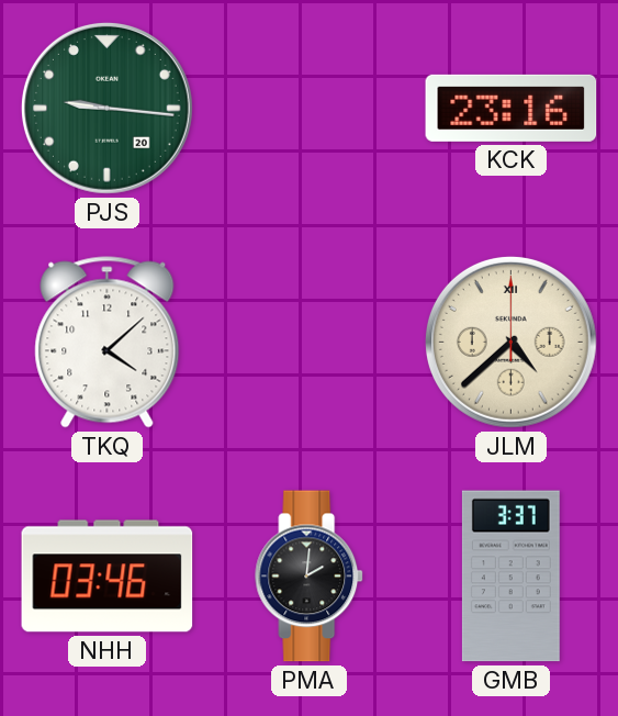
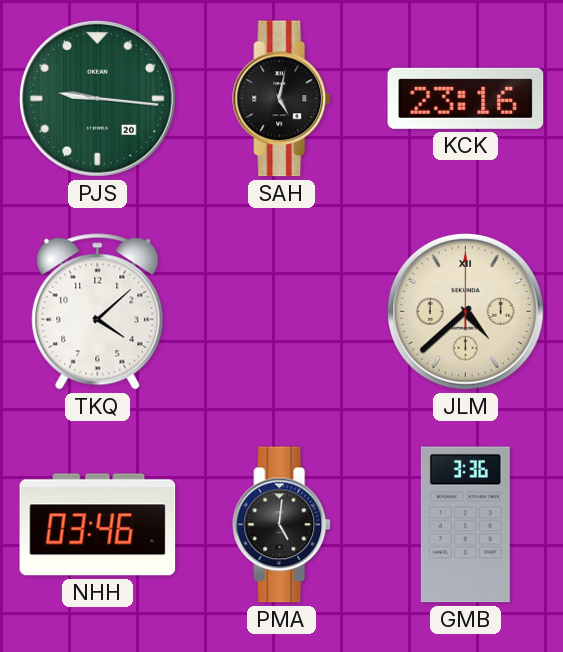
SAH: none -> 5:02 (282, 99)
PMA: 2:01 -> 5:01 (282, 525)
GMB: 3:37 -> 3:36 (465, 525)
